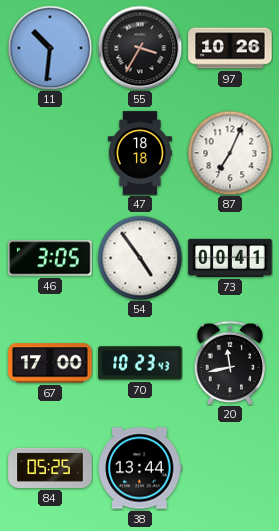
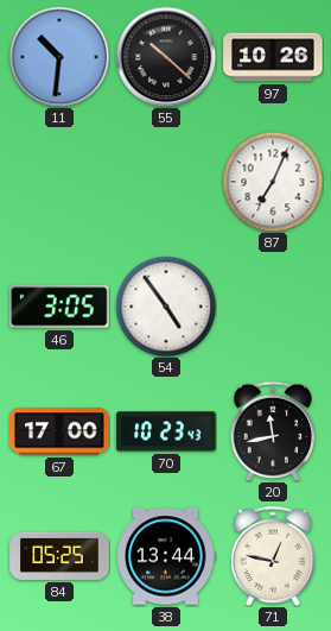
55: 3:35 -> 10:22 (166, 57)
47: 18:18 -> none (140, 153)
73: 00:41 -> none (230, 258)
71: none -> 12:47 (273, 555)
